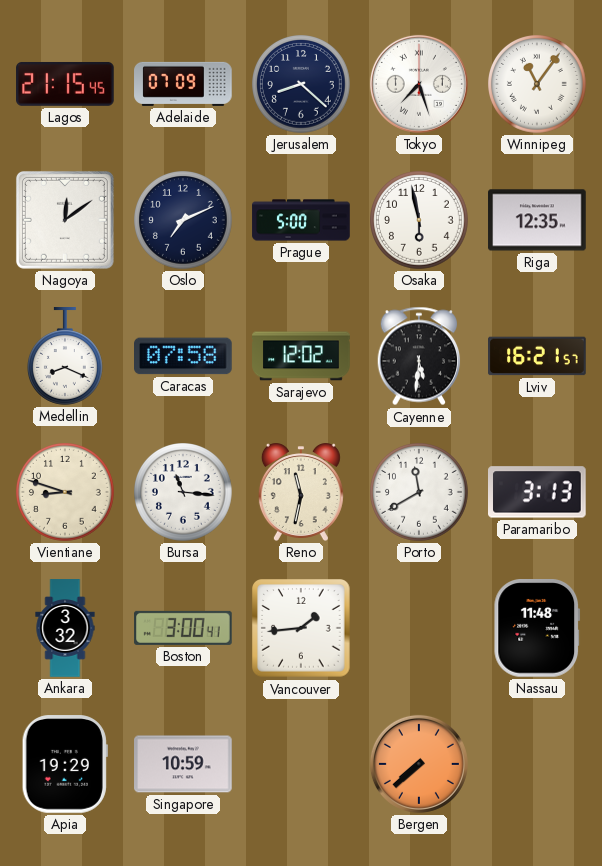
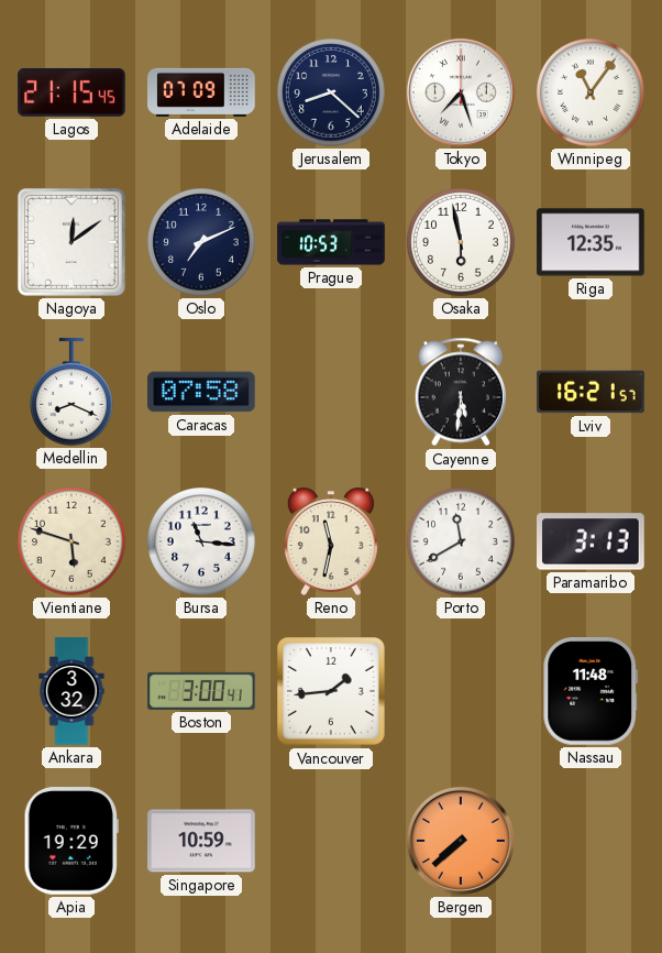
Prague: 5:00 -> 10:53 (331, 242)
Sarajevo: 12:02 -> none (301, 356)
Vientiane: 8:48 -> 5:48 (73, 543)
